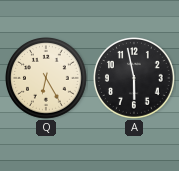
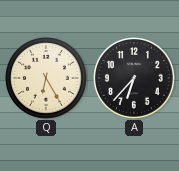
A: 5:58 -> 6:37 (135, 79)
